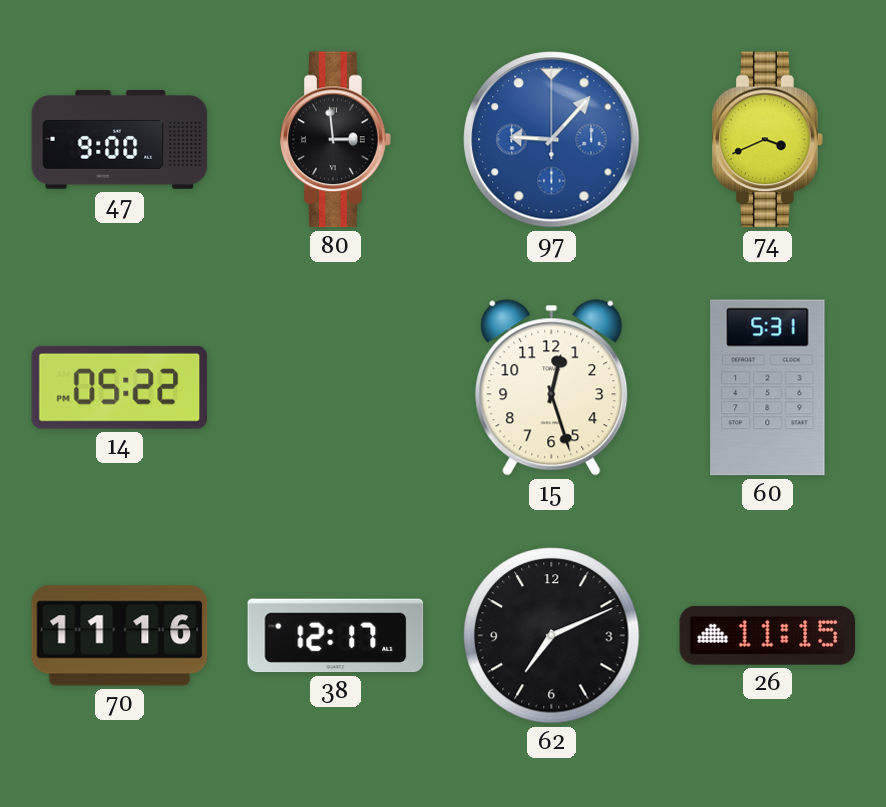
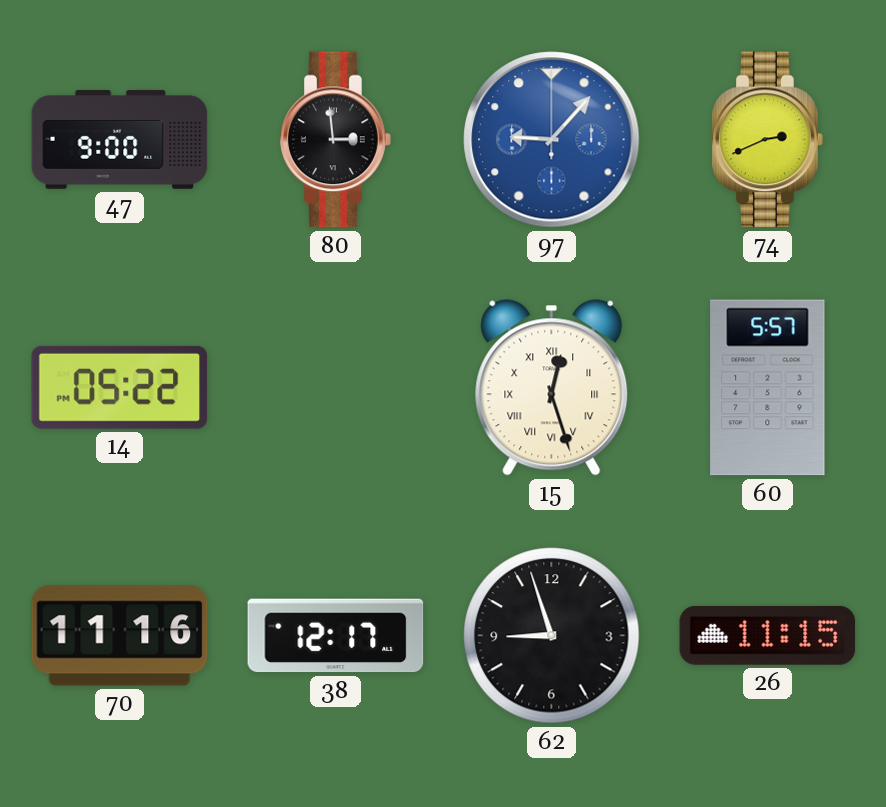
74: 3:41 -> 2:41 (768, 140)
15 numerals: Arabic -> Roman (552, 388)
60: 5:31 -> 5:57 (768, 388)
62: 7:11 -> 8:57 (552, 636)
